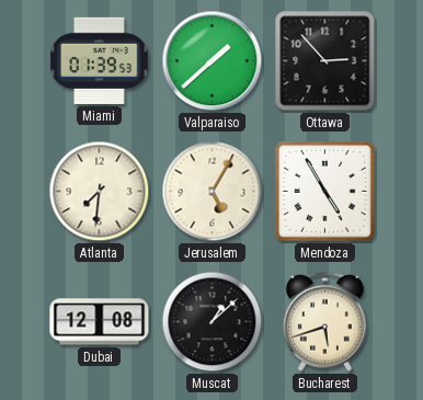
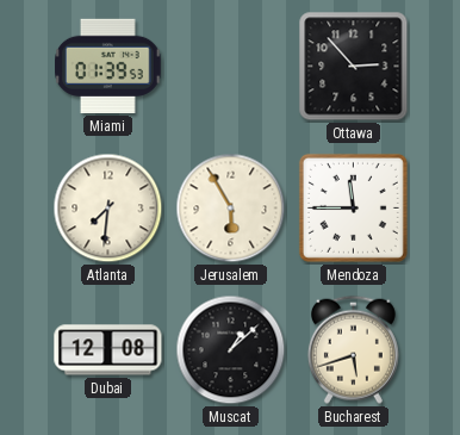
Valparaiso: 1:38 -> none (213, 61)
Jerusalem: 5:05 -> 5:55 (231, 209)
Mendoza: 4:55 -> 11:45 (353, 207)
